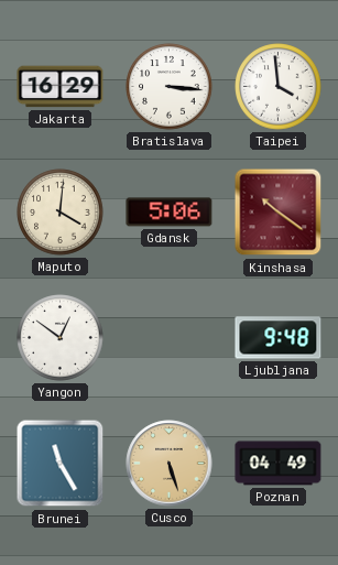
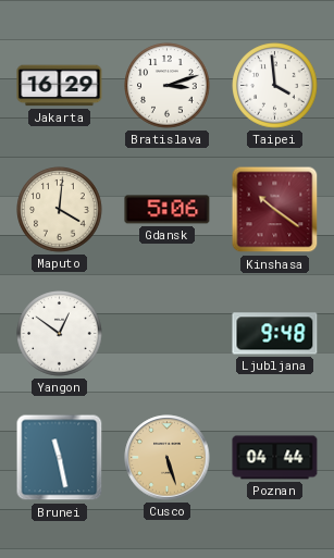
Bratislava: 3:16 -> 3:12 (168, 86)
Brunei: 11:25 -> 11:28 (60, 458)
Poznan: 04:49 -> 04:44 (275, 458)
